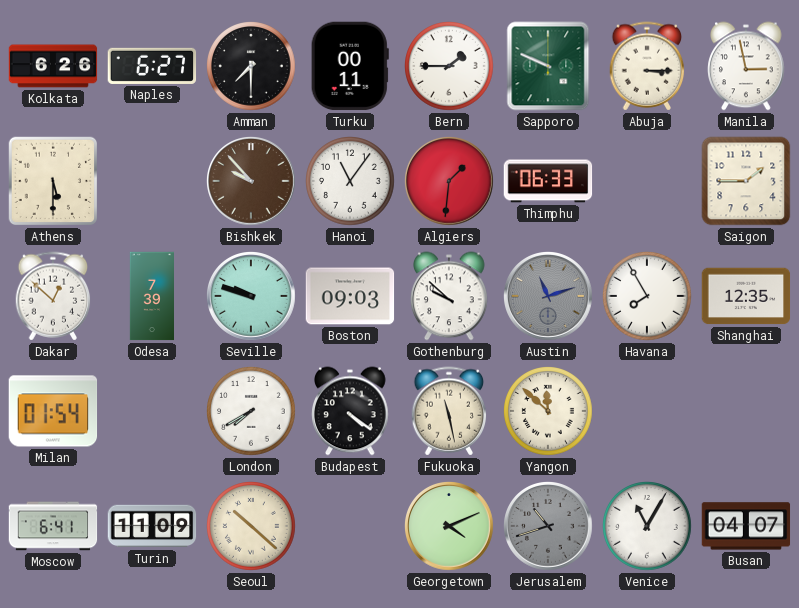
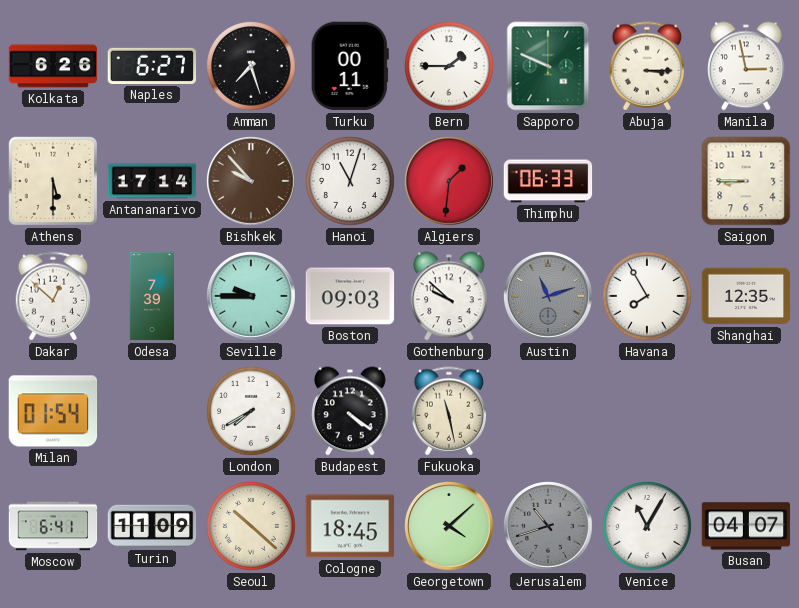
Amman: 7:30 -> 7:27 (252, 67)
Antananarivo: none -> 17:14 (152, 181)
Hanoi: 11:06 -> 11:03 (351, 182)
Saigon: 1:45 -> 8:45 (746, 181)
Seville: 9:48 -> 9:45 (252, 297)
Yangon: 11:52 -> none (549, 412)
Cologne: none -> 18:45 (350, 526)
Georgetown: 4:11 -> 4:08 (450, 527)
